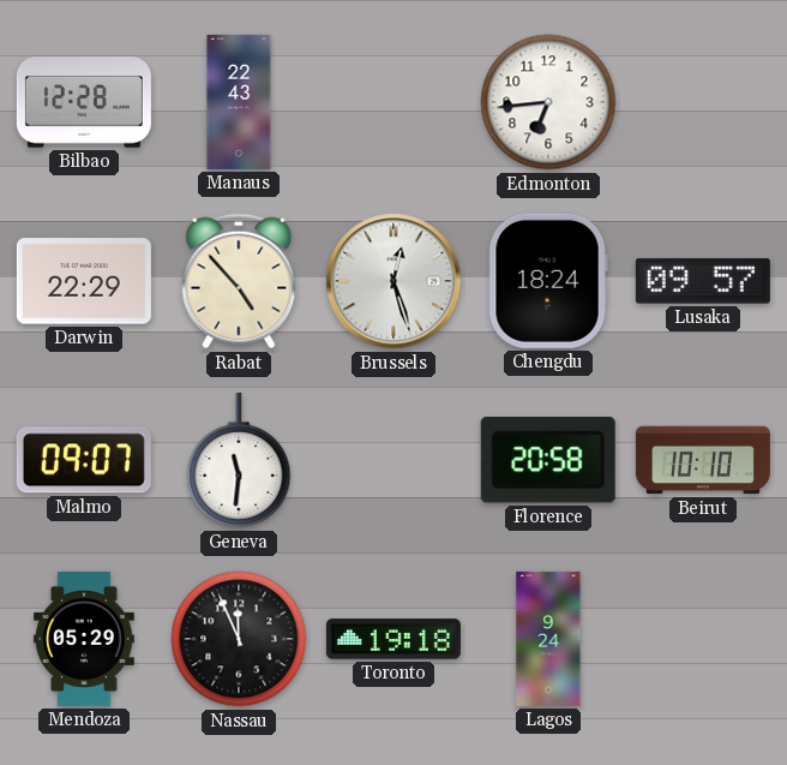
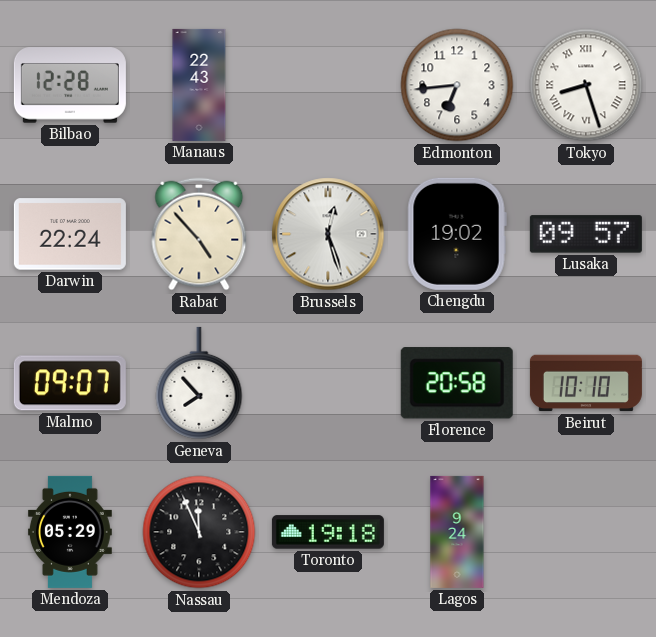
Tokyo: none -> 8:27 (586, 85)
Darwin: 22:29 -> 22:24 (70, 234)
Chengdu: 18:24 -> 19:02 (457, 234)
Geneva: 11:31 -> 7:53 (199, 383)
